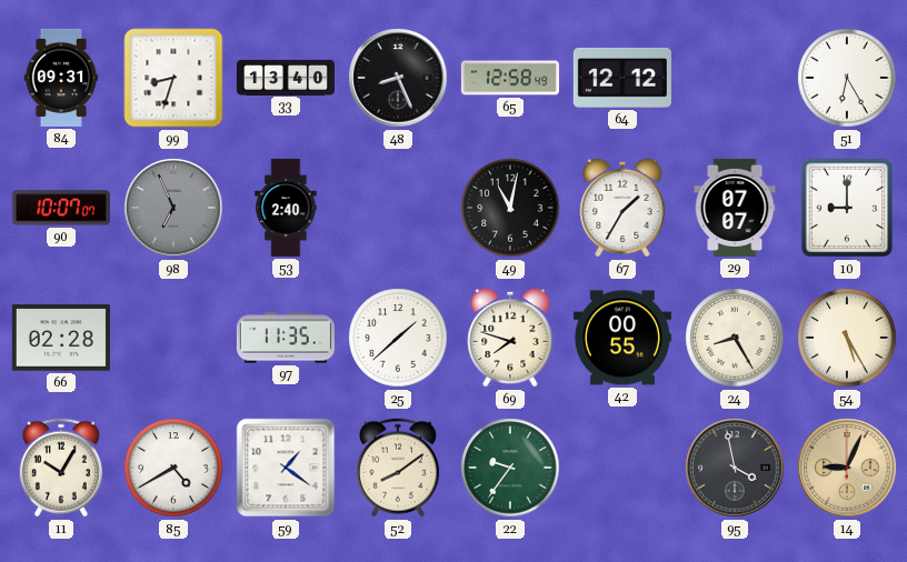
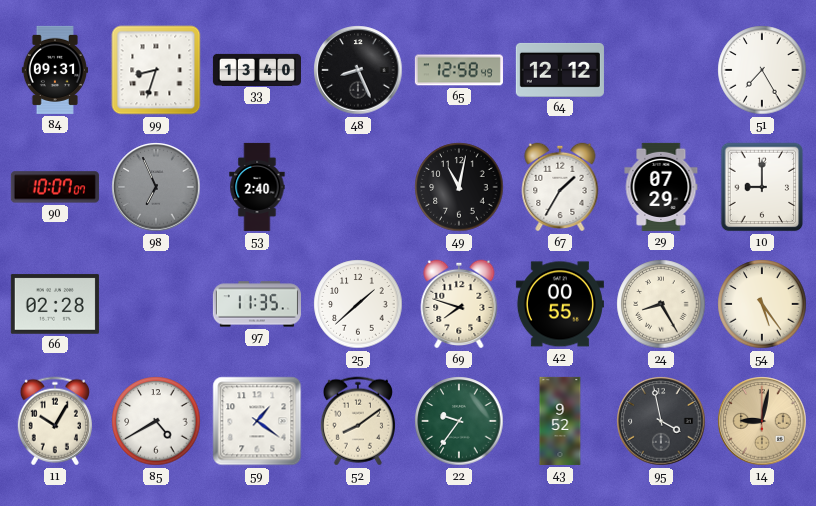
51: 6:25 -> 7:25 (762, 70)
29: 07:07 -> 07:29 (661, 187)
54: 5:25 -> 5:24 (762, 304)
43: none -> 9:52 (560, 421)
14: 9:04 -> 9:02 (762, 421)
